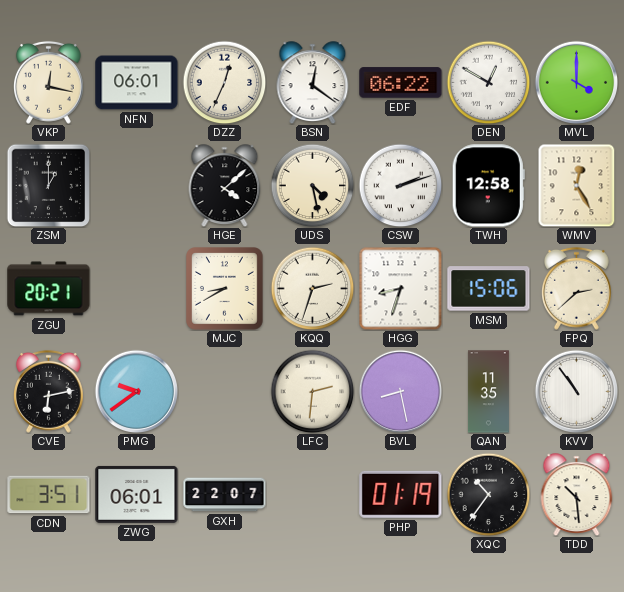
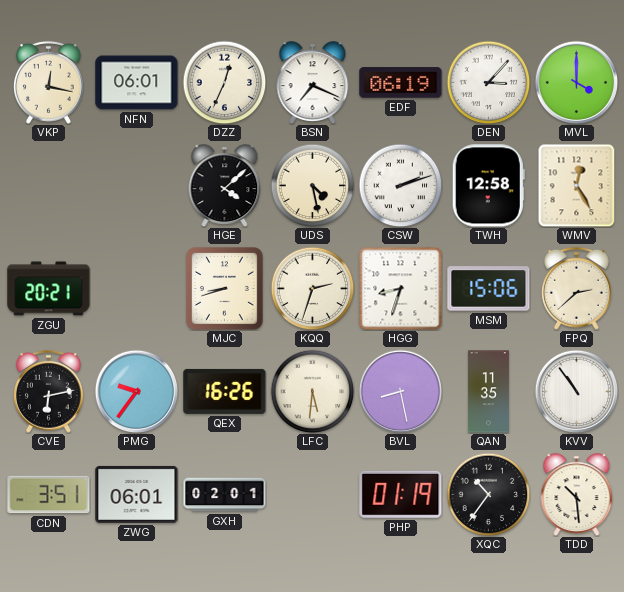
BSN: 12:21 -> 7:19 (313, 82)
EDF: 06:22 -> 06:19 (401, 83)
DEN: 12:50 -> 3:07 (488, 82)
ZSM: 1:00 -> none (48, 185)
MJC: 8:40 -> 8:42 (225, 289)
PMG: 9:39 -> 9:36 (136, 391)
QEX: none -> 16:26 (225, 391)
LFC: 2:31 -> 5:31 (312, 391)
GXH: 22:07 -> 02:01 (225, 495)
